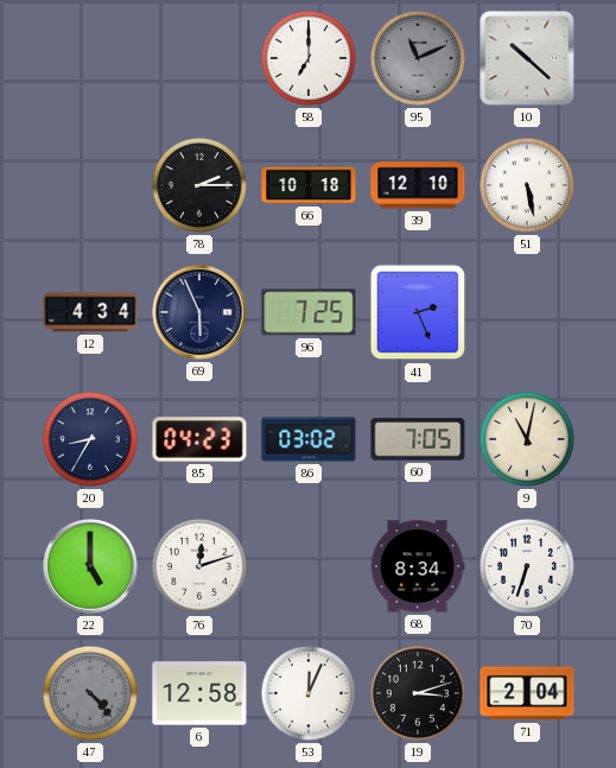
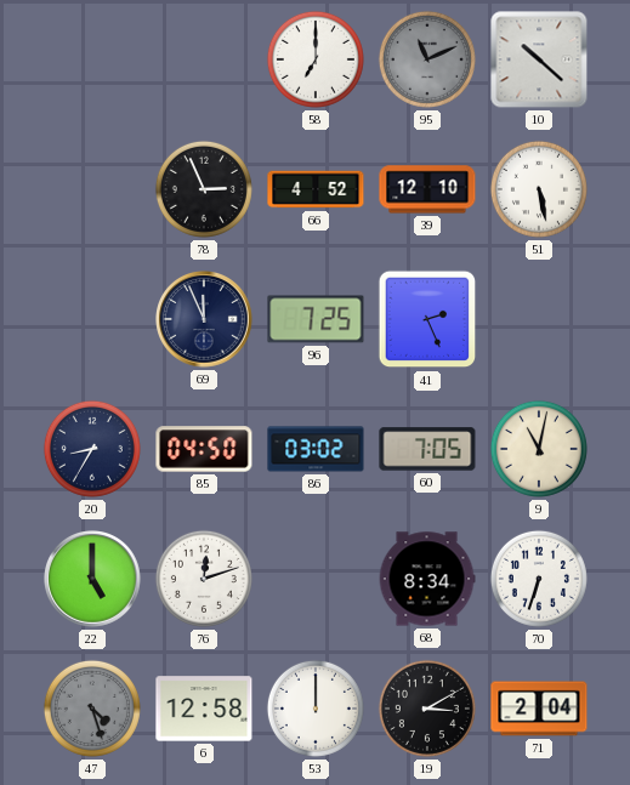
78: 2:15 -> 2:56 (204, 189)
66: 10:18 -> 4:52 (316, 189)
12: 4:34 -> none (90, 312)
69: 5:56 -> 11:56 (204, 319)
85: 04:23 -> 04:50 (204, 449)
47: 4:23 -> 4:27 (92, 709)
53: 12:04 -> 12:00 (316, 709)
19: 3:12 -> 3:10 (427, 709)
